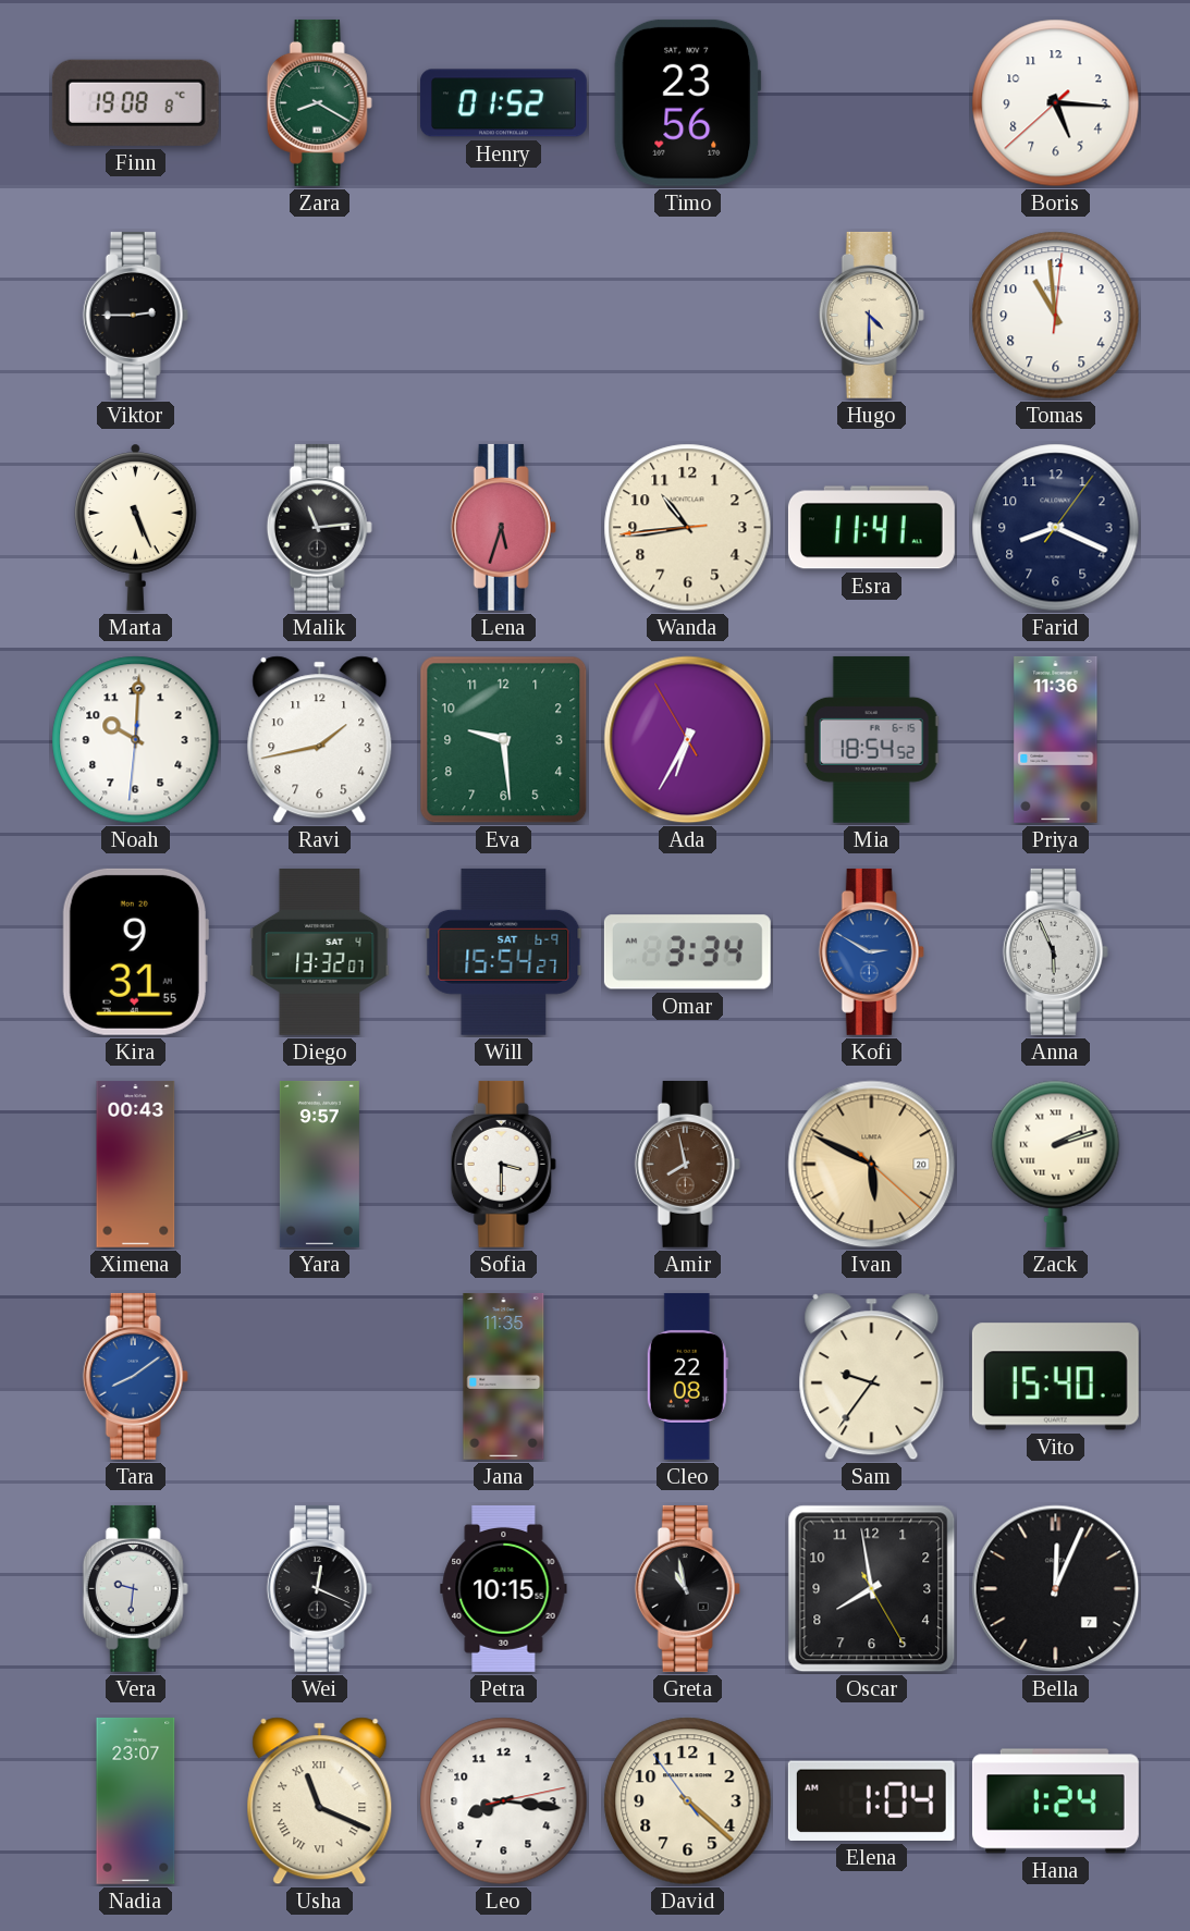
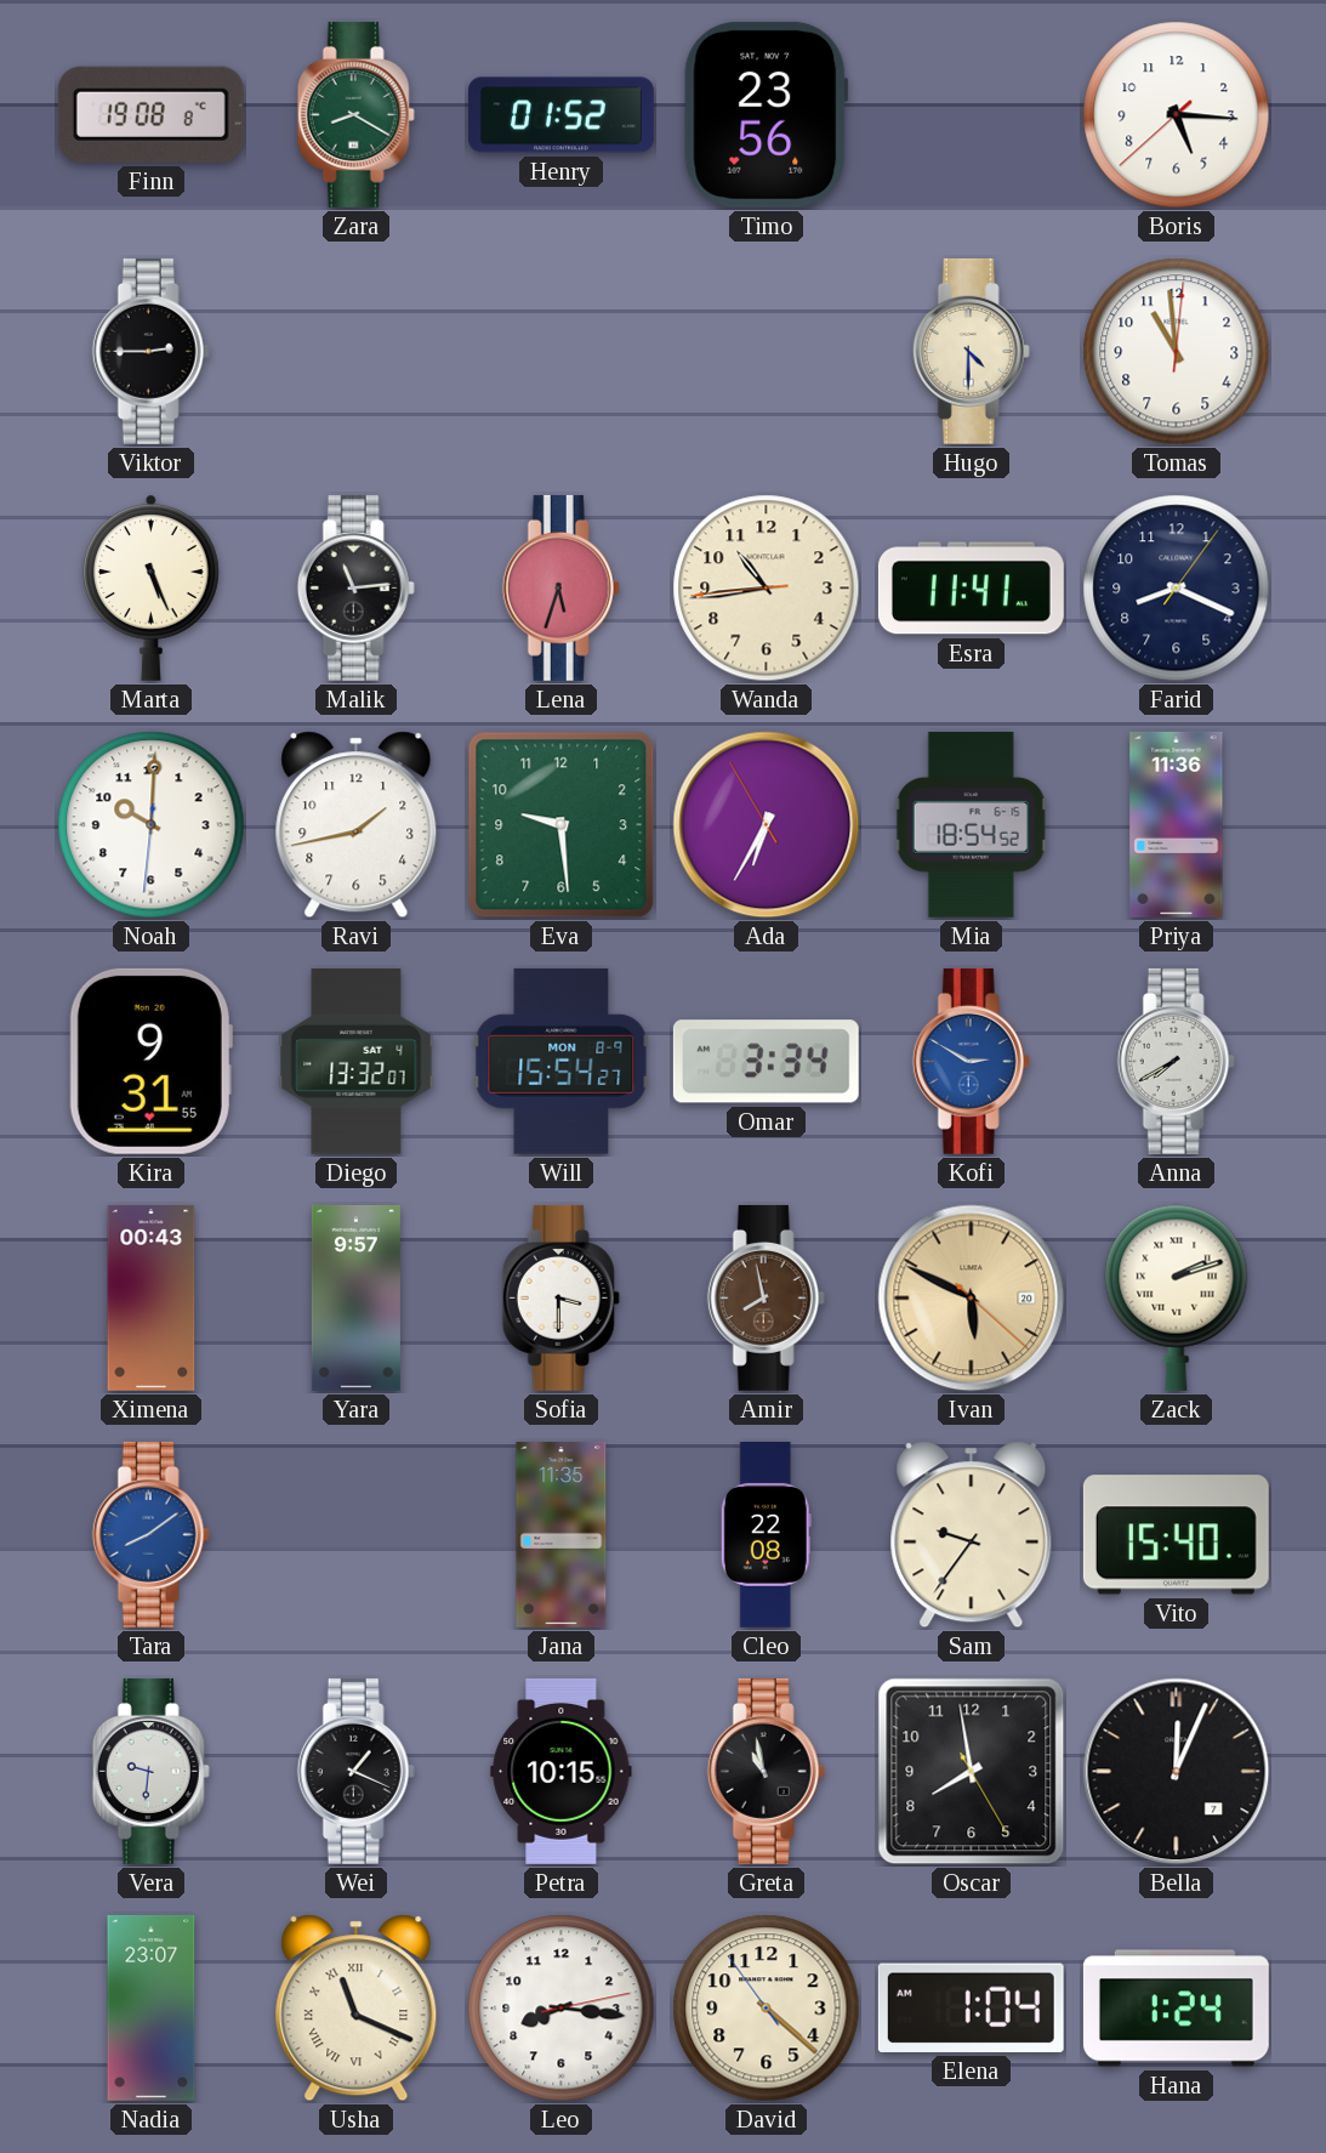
Will date: SAT 6-9 -> MON 8-9 (562, 1061)
Anna: 5:56 -> 7:40 (1176, 1061)
Wei: 12:19 -> 1:19 (355, 1771)
